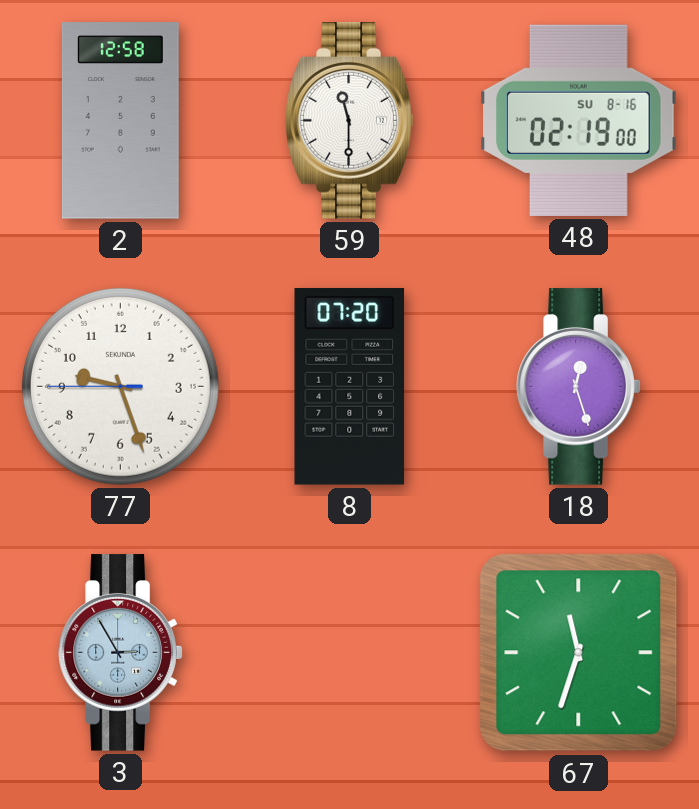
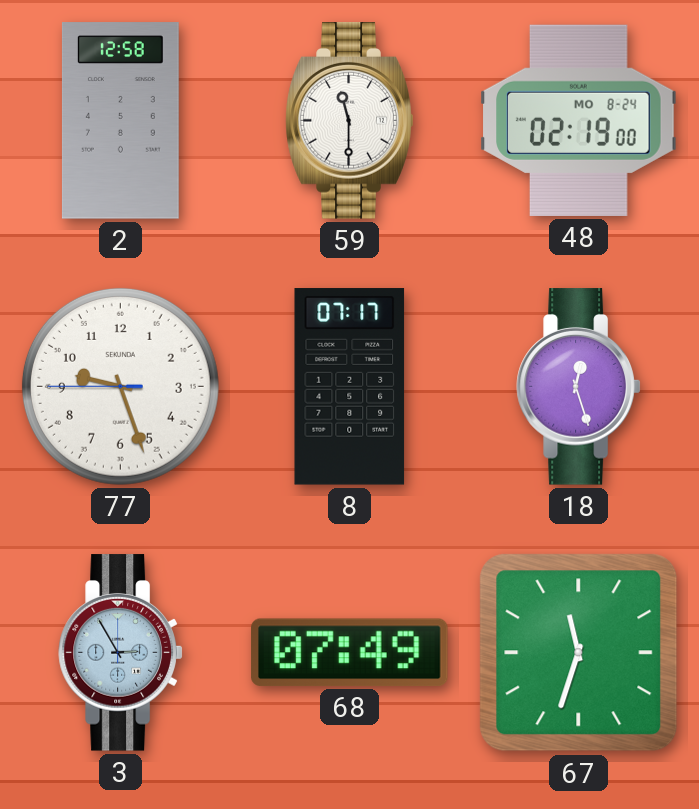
48 date: SU 8-16 -> MO 8-24 (579, 120)
8: 07:20 -> 07:17 (350, 387)
68: none -> 07:49 (350, 652)
